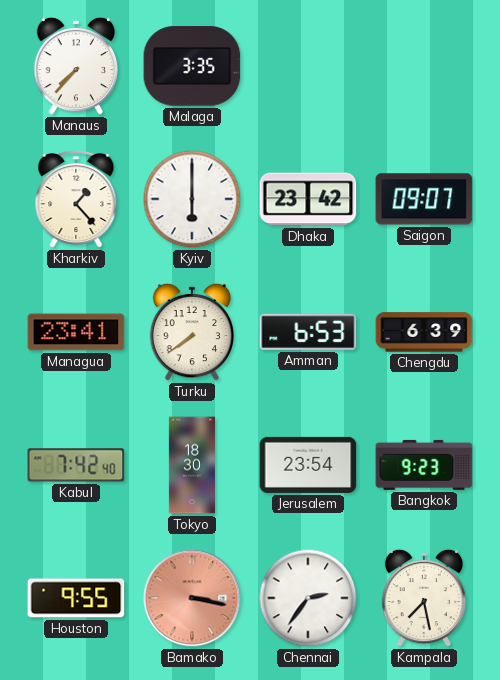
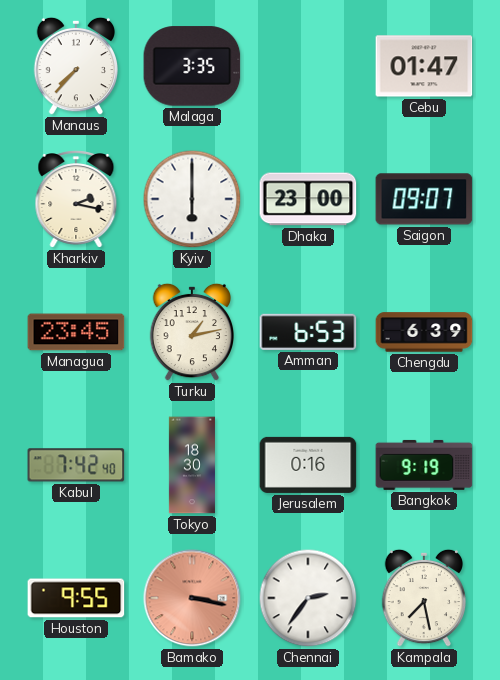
Cebu: none -> 01:47 (424, 66)
Kharkiv: 1:23 -> 2:17 (76, 200)
Dhaka: 23:42 -> 23:00 (308, 199)
Managua: 23:41 -> 23:45 (76, 332)
Turku: 7:39 -> 1:13 (192, 332)
Jerusalem: 23:54 -> 0:16 (308, 465)
Bangkok: 9:23 -> 9:19 (424, 465)
